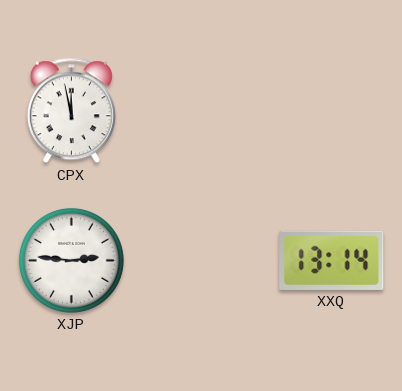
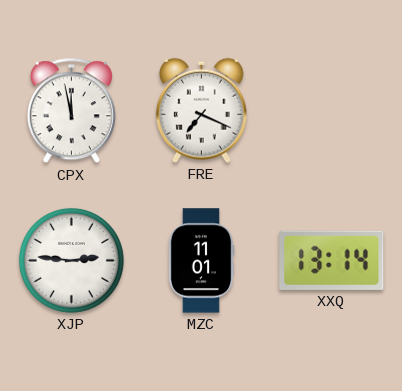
FRE: none -> 7:19 (201, 110)
MZC: none -> 11:01 (201, 261)
